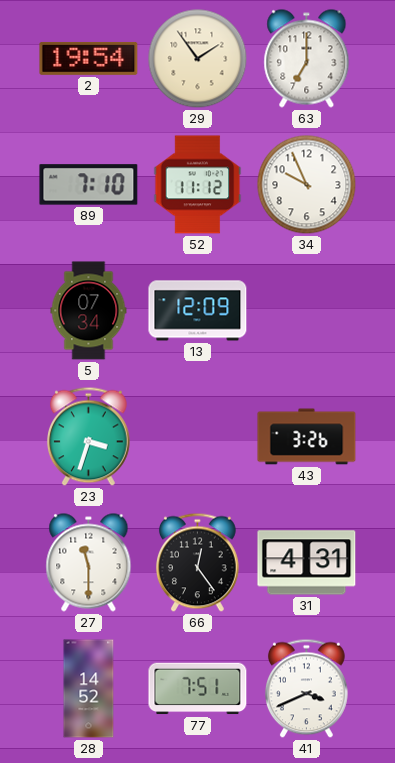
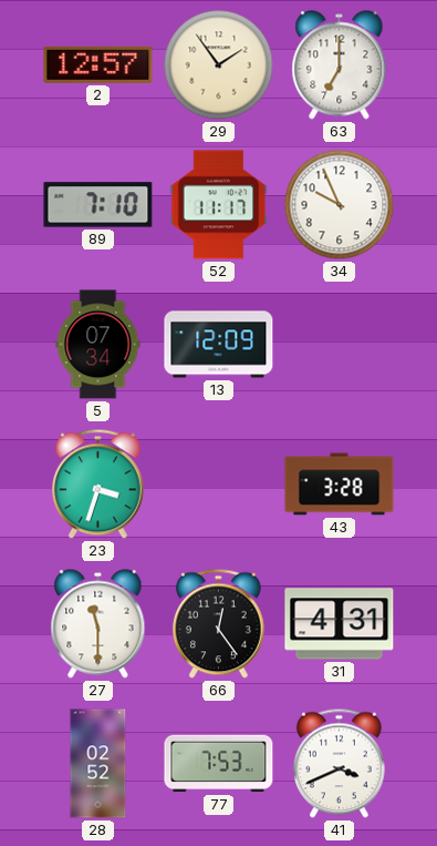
2: 19:54 -> 12:57 (98, 64)
52: 11:12 -> 11:17 (219, 205)
43: 3:26 -> 3:28 (340, 485)
28: 14:52 -> 02:52 (98, 764)
77: 7:51 -> 7:53 (219, 764)
